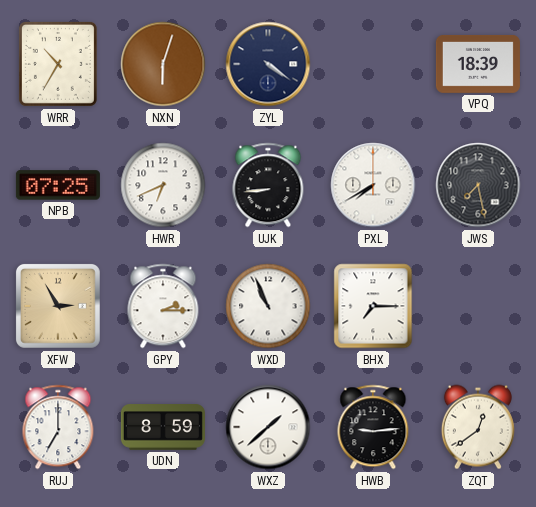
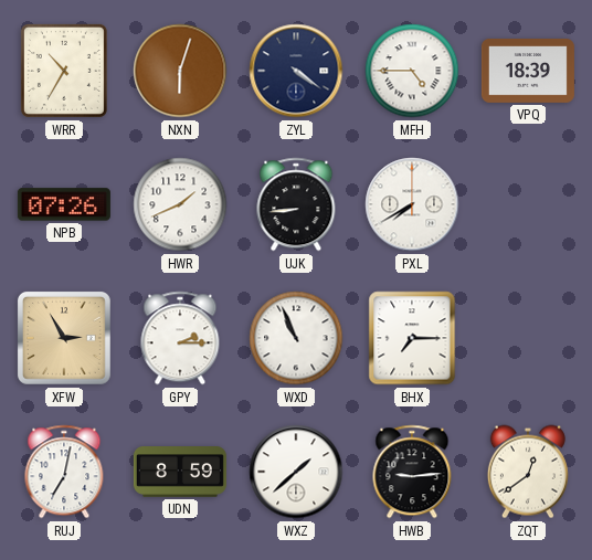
MFH: none -> 4:45 (412, 71)
NPB: 07:25 -> 07:26 (64, 204)
HWR: 6:41 -> 1:41 (180, 204)
JWS: 7:28 -> none (478, 185)
RUJ: 7:00 -> 7:02 (64, 472)
